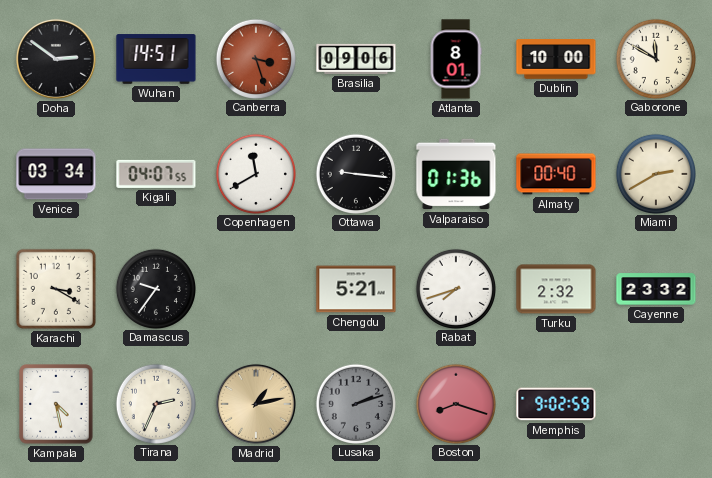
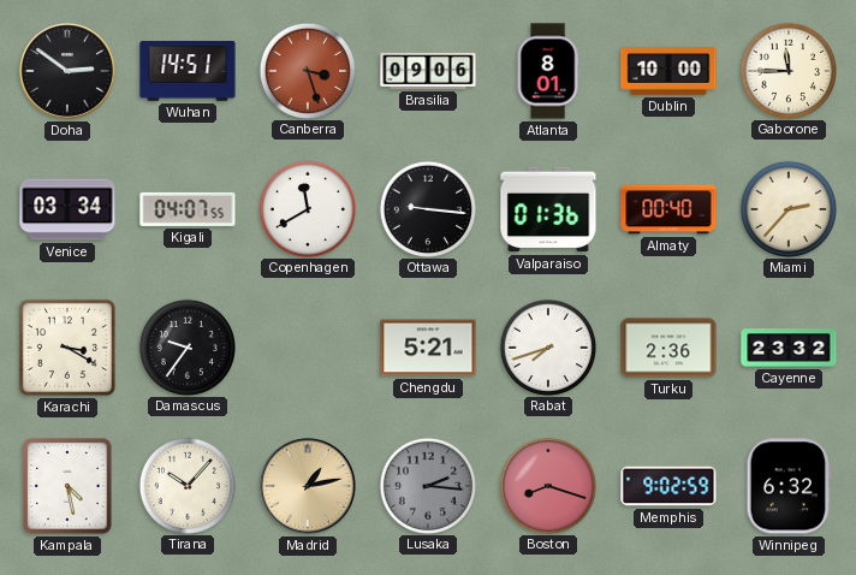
Gaborone: 11:50 -> 11:45 (787, 70)
Miami: 2:40 -> 2:37 (787, 208)
Turku: 2:32 -> 2:36 (668, 348)
Tirana: 2:34 -> 10:07 (186, 485)
Lusaka: 2:12 -> 2:16 (427, 485)
Winnipeg: none -> 6:32 (789, 486)
